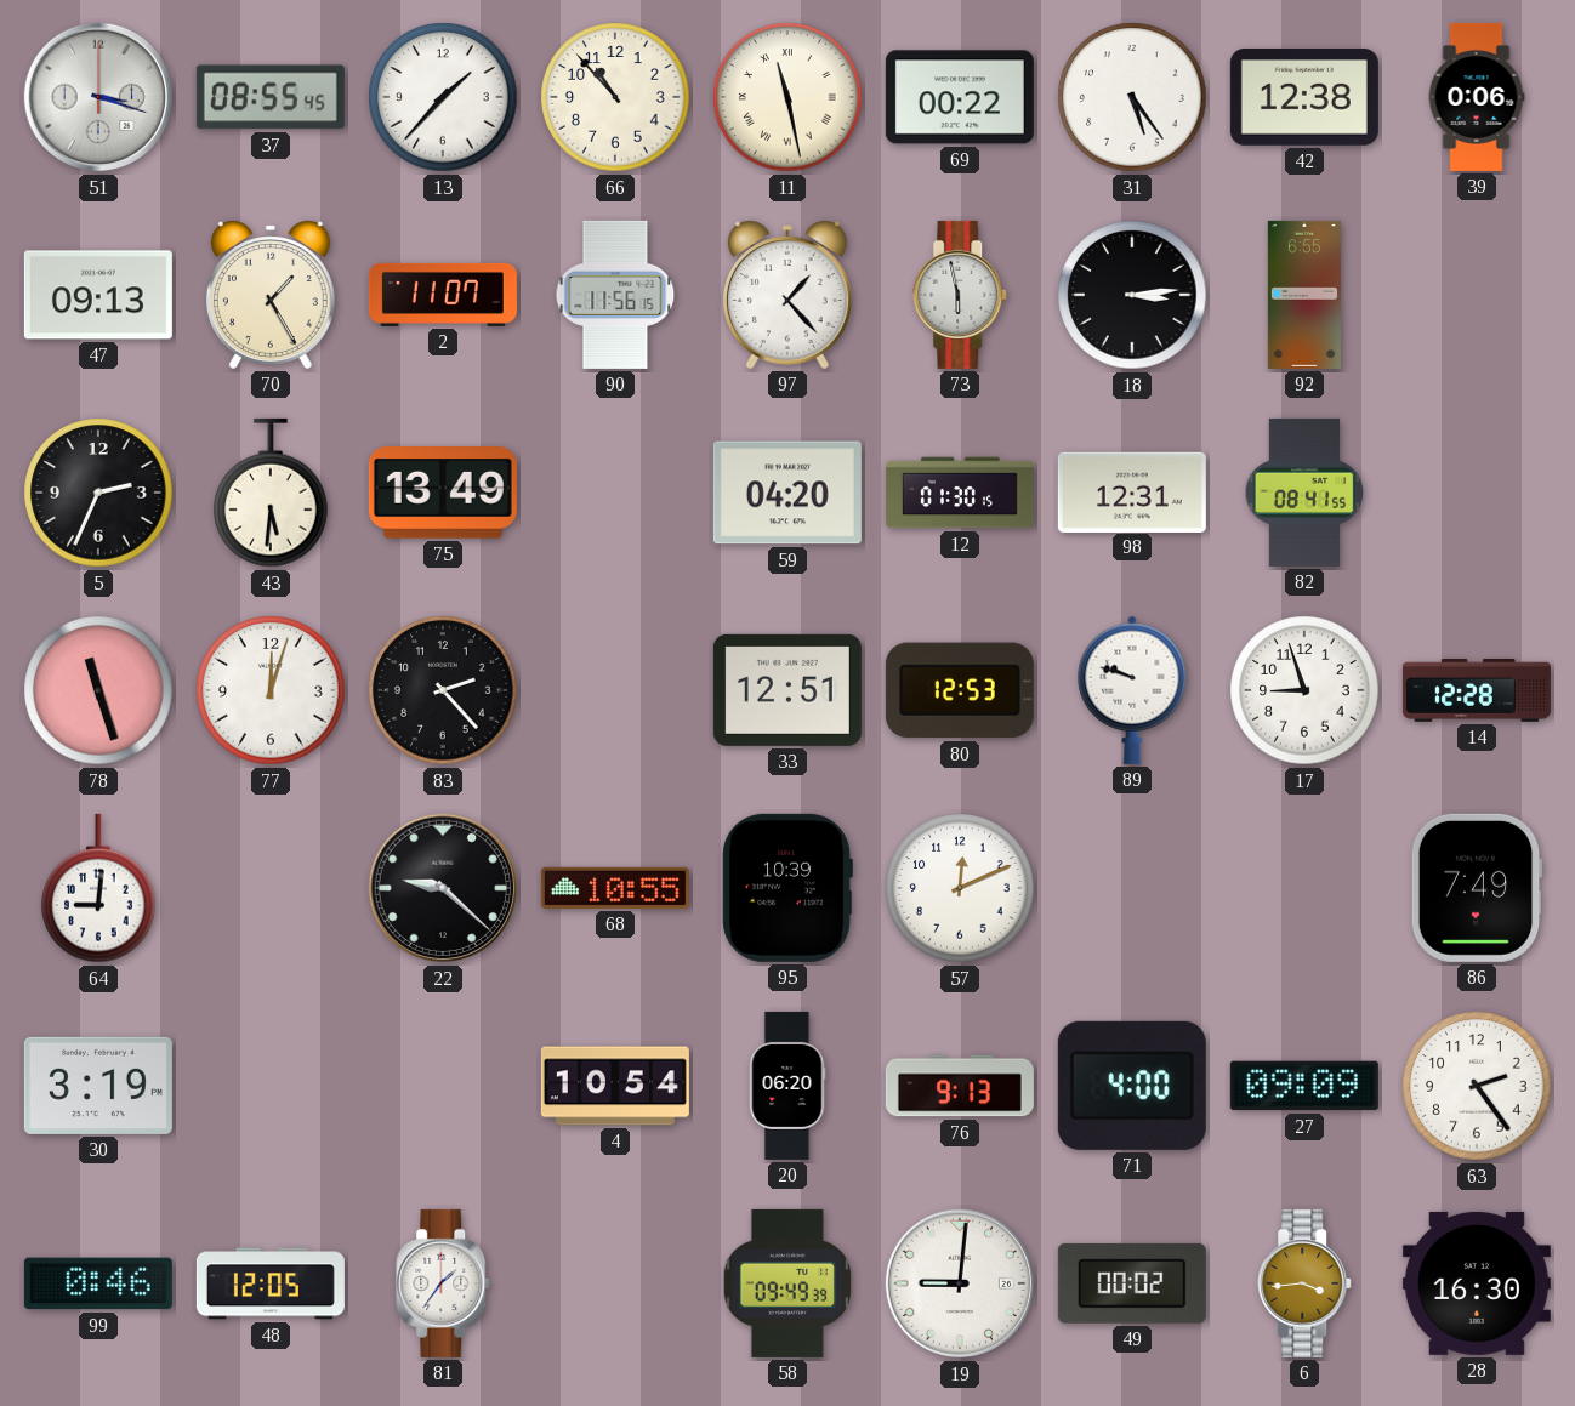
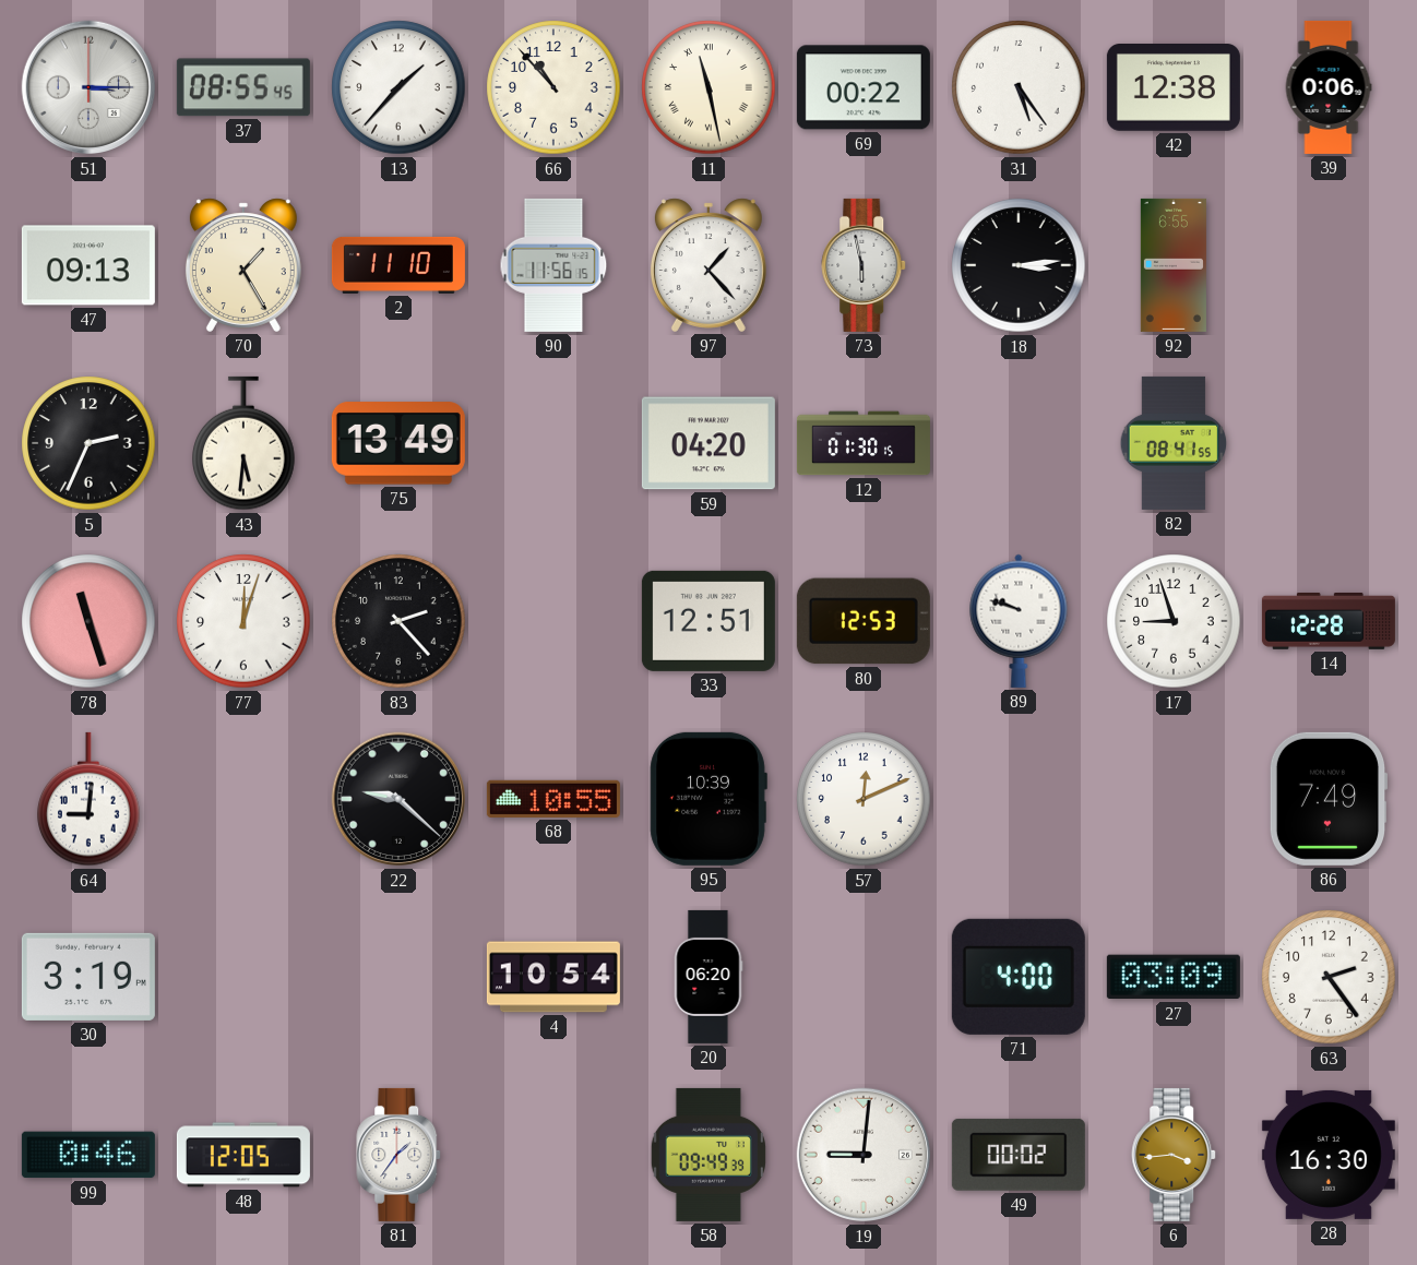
51: 3:18 -> 3:15 (88, 87)
2: 11:07 -> 11:10 (398, 265)
98: 12:31 -> none (1132, 491)
76: 9:13 -> none (960, 1086)
27: 09:09 -> 03:09 (1174, 977)
